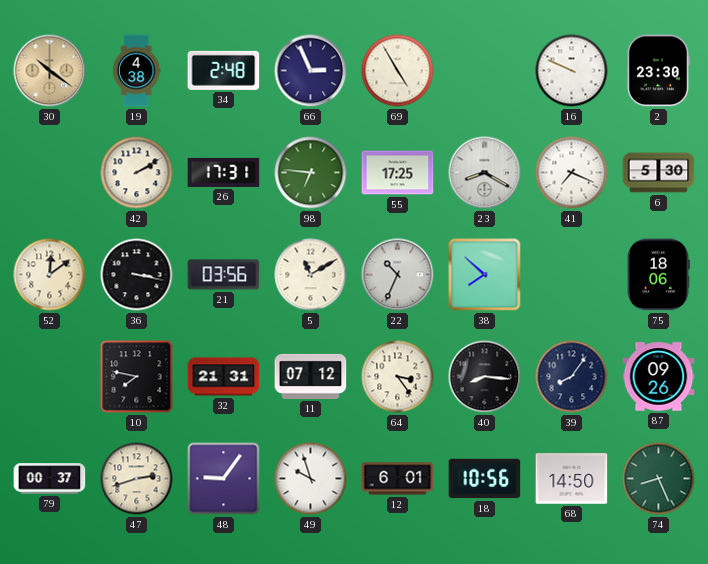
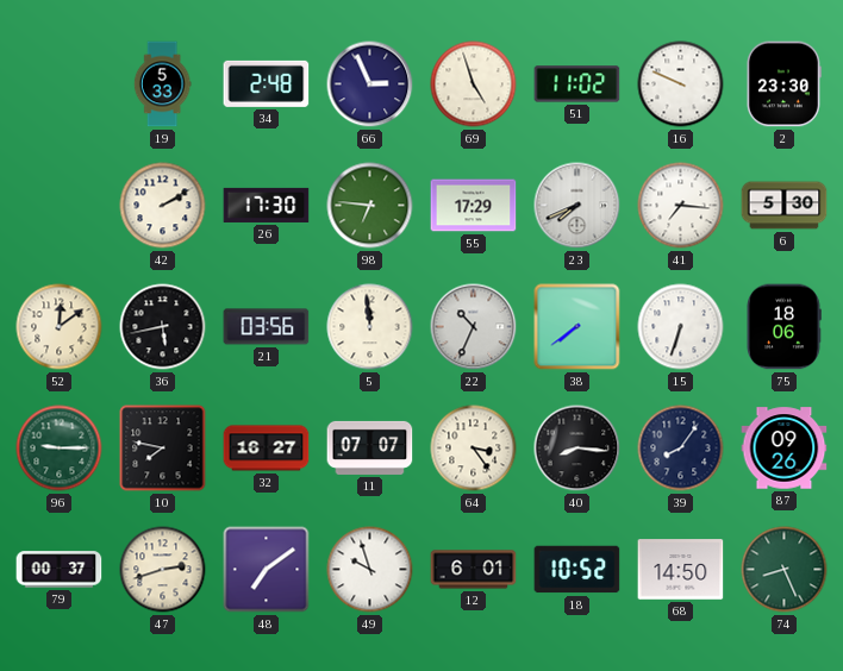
30: 10:21 -> none (50, 71)
19: 4:38 -> 5:33 (162, 84)
69: 4:55 -> 4:57 (474, 84)
51: none -> 11:02 (577, 84)
26: 17:31 -> 17:30 (267, 205)
55: 17:25 -> 17:29 (474, 206)
23: 8:20 -> 7:41 (577, 206)
41: 7:19 -> 7:16 (681, 206)
36: 3:17 -> 5:43 (163, 327)
5: 11:10 -> 11:59 (370, 327)
38: 7:52 -> 7:39 (577, 327)
15: none -> 6:33 (681, 327)
96: none -> 9:15 (60, 449)
32: 21:31 -> 16:27 (267, 449)
11: 07:12 -> 07:07 (370, 447)
48: 9:06 -> 7:09 (267, 570)
18: 10:56 -> 10:52 (577, 570)
